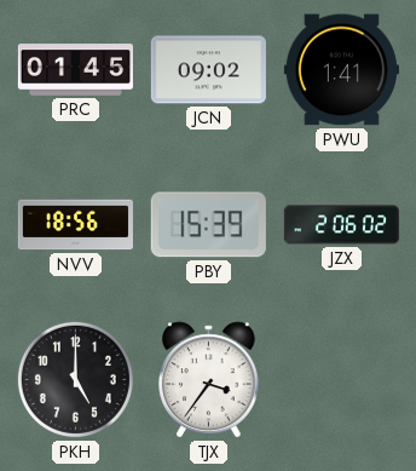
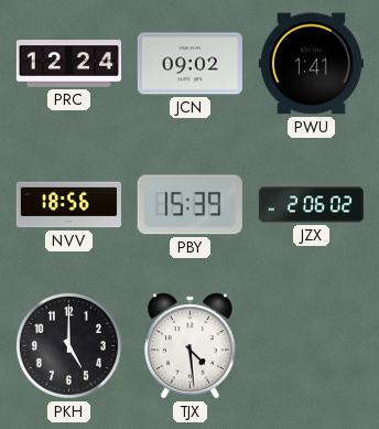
PRC: 01:45 -> 12:24 (68, 64)
TJX: 3:36 -> 4:29 (191, 346)
